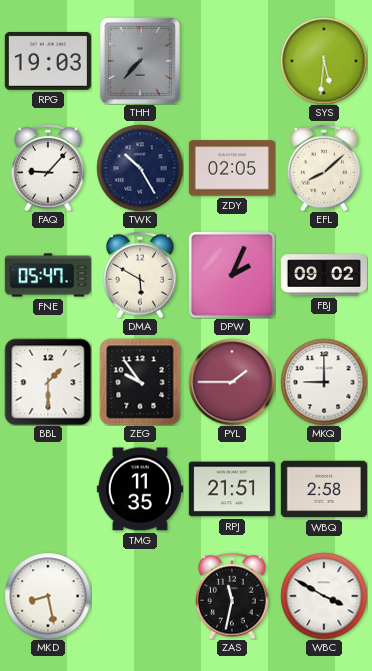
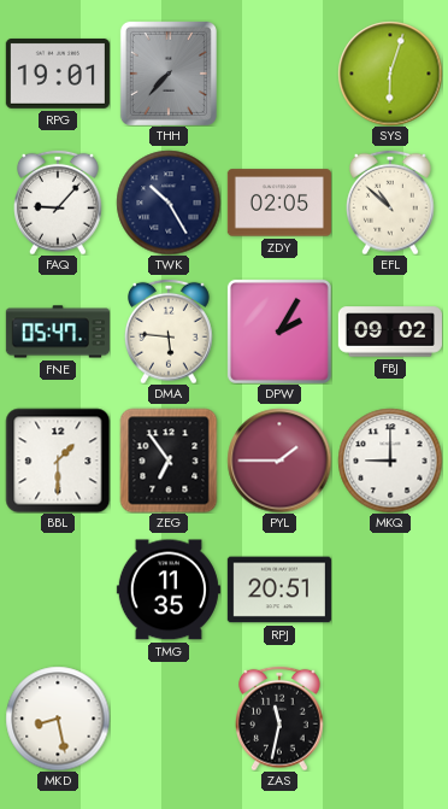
RPG: 19:03 -> 19:01 (58, 74)
SYS: 5:31 -> 6:03 (390, 74)
EFL: 8:08 -> 10:52 (391, 203)
DMA: 5:50 -> 5:46 (170, 332)
DPW: 2:04 -> 2:05 (279, 332)
ZEG: 9:54 -> 6:54 (169, 461)
RPJ: 21:51 -> 20:51 (279, 590)
WBQ: 2:58 -> none (324, 489)
WBC: 3:50 -> none (324, 596)
